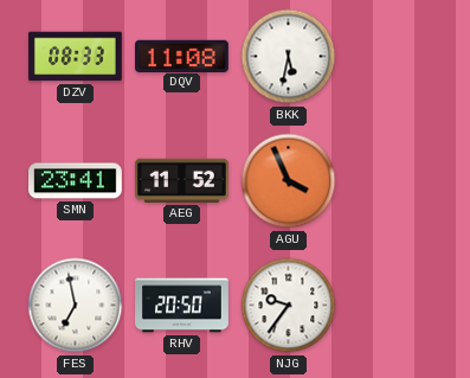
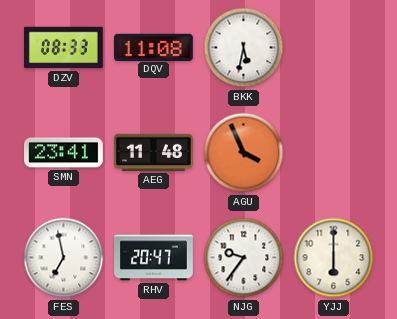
AEG: 11:52 -> 11:48 (154, 152)
RHV: 20:50 -> 20:47 (154, 258)
YJJ: none -> 6:00 (334, 258)
